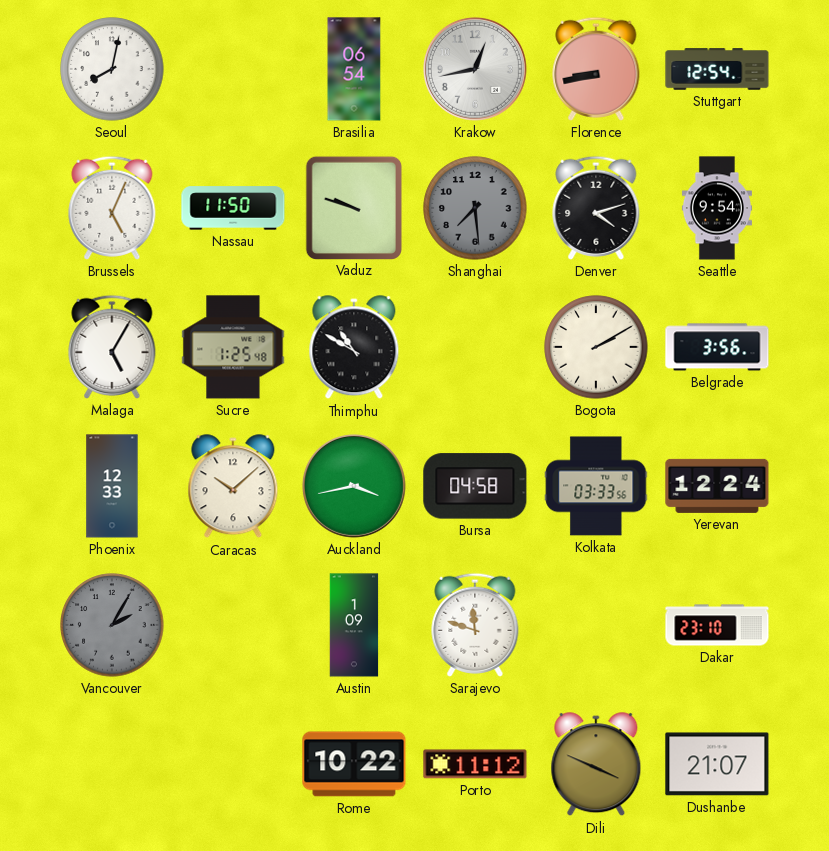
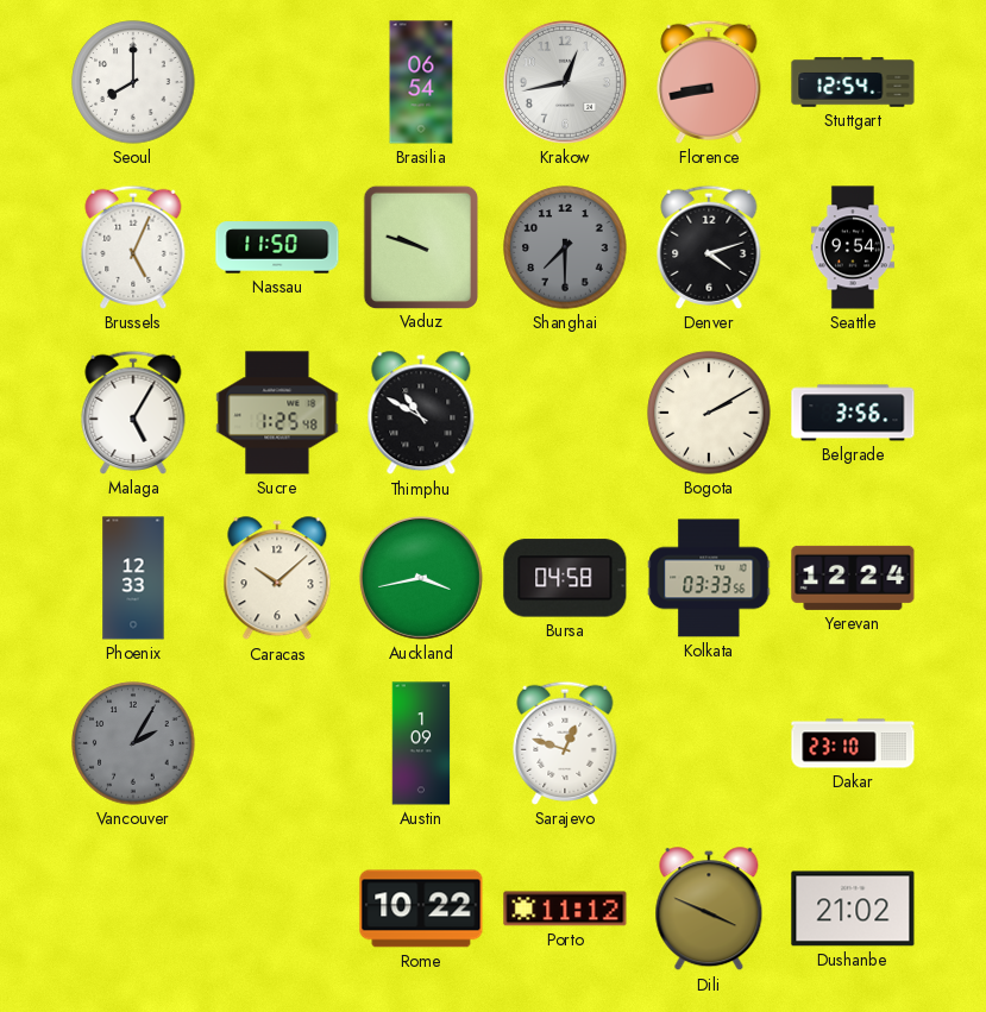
Seoul: 8:02 -> 8:00 (133, 82)
Shanghai: 7:29 -> 7:30 (565, 247)
Sarajevo: 11:48 -> 12:48 (565, 743)
Dushanbe: 21:07 -> 21:02 (853, 909)
